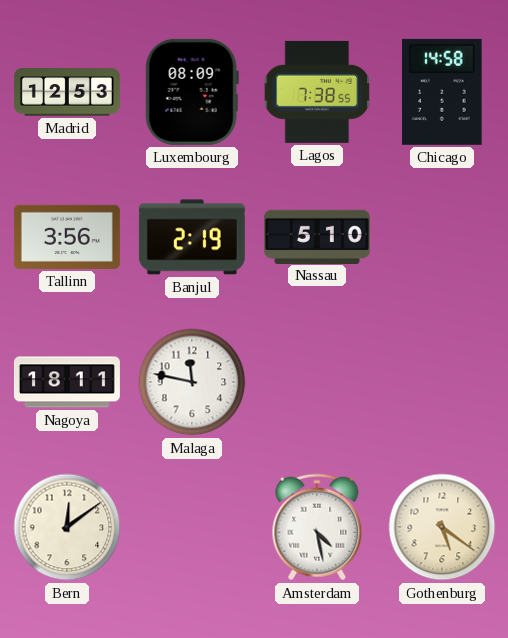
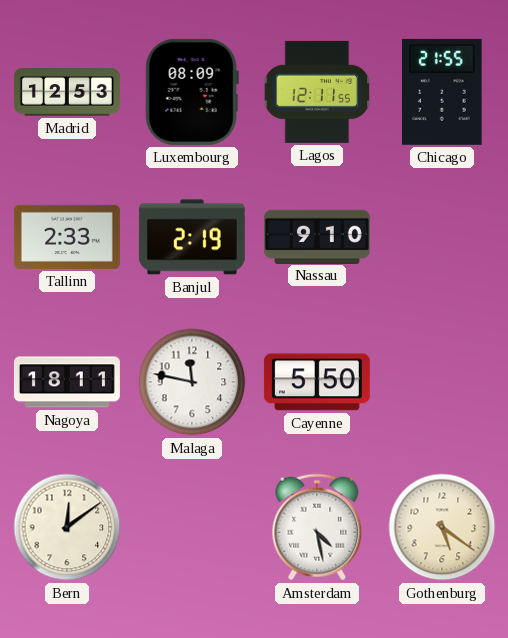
Lagos: 7:38 -> 12:11 (317, 92)
Chicago: 14:58 -> 21:55 (442, 92)
Tallinn: 3:56 -> 2:33 (67, 237)
Nassau: 5:10 -> 9:10 (317, 236)
Cayenne: none -> 5:50 (317, 382)
